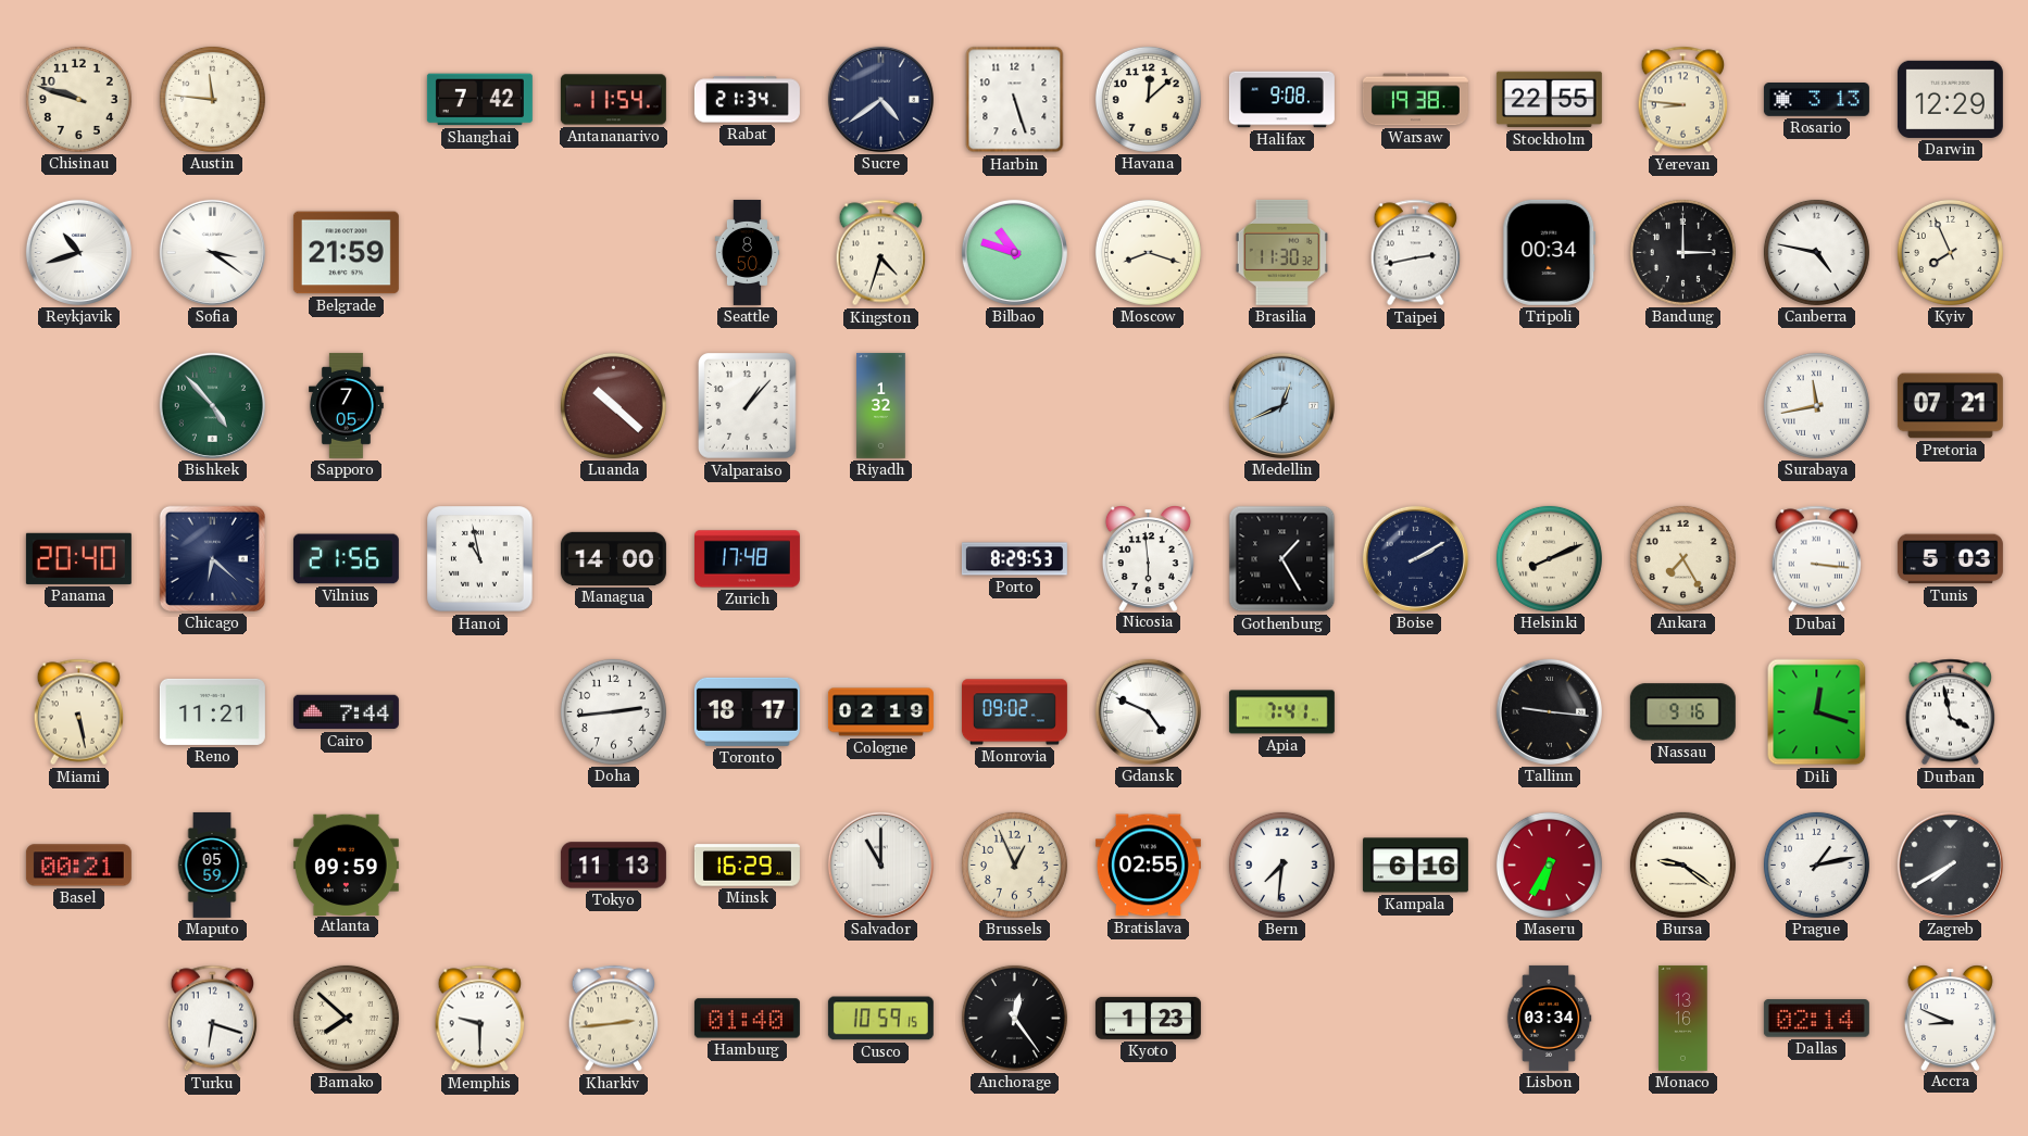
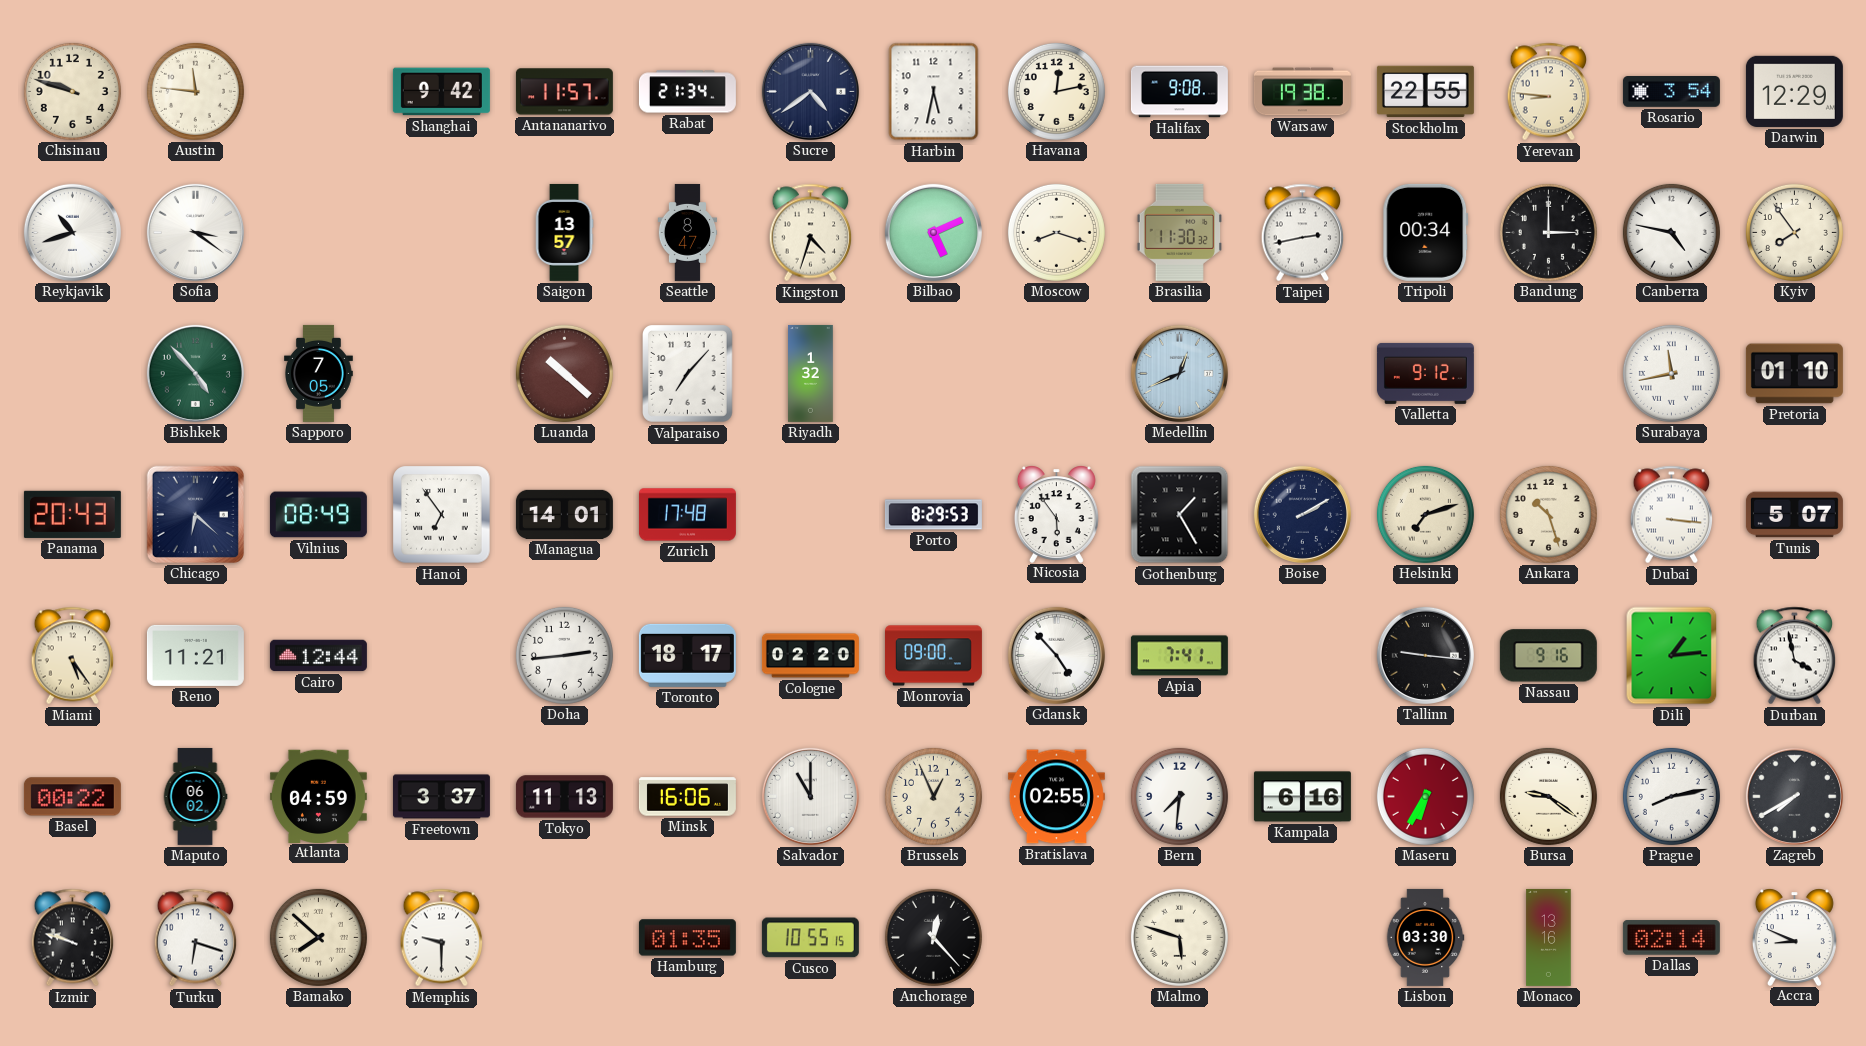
Shanghai: 7:42 -> 9:42 (441, 92)
Antananarivo: 11:54 -> 11:57 (564, 92)
Harbin: 5:27 -> 5:32 (934, 92)
Havana: 12:08 -> 12:13 (1056, 91)
Rosario: 3:13 -> 3:54 (1671, 92)
Belgrade: 21:59 -> none (346, 253)
Saigon: none -> 13:57 (564, 232)
Seattle: 8:50 -> 8:47 (688, 232)
Bilbao: 10:48 -> 5:11 (933, 232)
Kyiv: 7:56 -> 7:54 (1794, 232)
Valparaiso: 1:07 -> 7:07 (688, 374)
Valletta: none -> 9:12 (1425, 373)
Pretoria: 07:21 -> 01:10 (1794, 374)
Panama: 20:40 -> 20:43 (72, 514)
Vilnius: 21:56 -> 08:49 (318, 515)
Hanoi: 10:58 -> 6:54 (442, 515)
Managua: 14:00 -> 14:01 (564, 514)
Nicosia: 5:59 -> 5:54 (1056, 514)
Helsinki: 8:11 -> 7:12 (1425, 514)
Ankara: 7:25 -> 10:27 (1548, 514)
Tunis: 5:03 -> 5:07 (1794, 515)
Miami: 5:28 -> 5:24 (73, 656)
Cairo: 7:44 -> 12:44 (318, 656)
Cologne: 02:19 -> 02:20 (810, 656)
Monrovia: 09:02 -> 09:00 (933, 656)
Gdansk: 4:49 -> 4:53 (1056, 655)
Dili: 12:18 -> 1:14 (1672, 656)
Basel: 00:21 -> 00:22 (72, 797)
Maputo: 05:59 -> 06:02 (195, 796)
Atlanta: 09:59 -> 04:59 (318, 796)
Freetown: none -> 3:37 (441, 797)
Minsk: 16:29 -> 16:06 (687, 797)
Prague: 1:13 -> 8:13 (1671, 796)
Izmir: none -> 9:48 (73, 938)
Kharkiv: 2:44 -> none (614, 1019)
Hamburg: 01:40 -> 01:35 (687, 938)
Cusco: 10:59 -> 10:55 (810, 938)
Anchorage: 12:24 -> 12:23 (933, 937)
Kyoto: 1:23 -> none (1148, 1018)
Malmo: none -> 5:48 (1179, 937)
Lisbon: 03:34 -> 03:30 (1425, 937)
